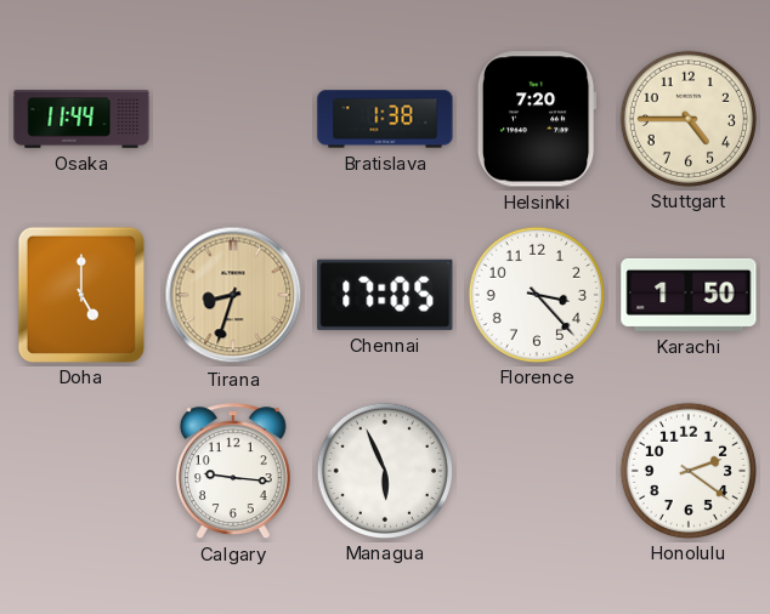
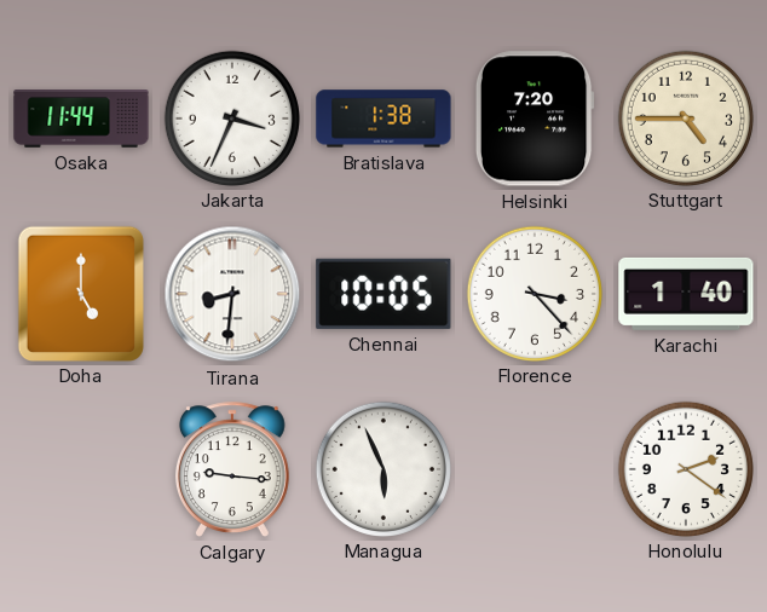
Jakarta: none -> 3:34 (231, 117)
Tirana: 8:33 -> 8:31 (232, 294)
Tirana dial: champagne -> white (232, 294)
Chennai: 17:05 -> 10:05 (383, 294)
Karachi: 1:50 -> 1:40 (686, 294)
